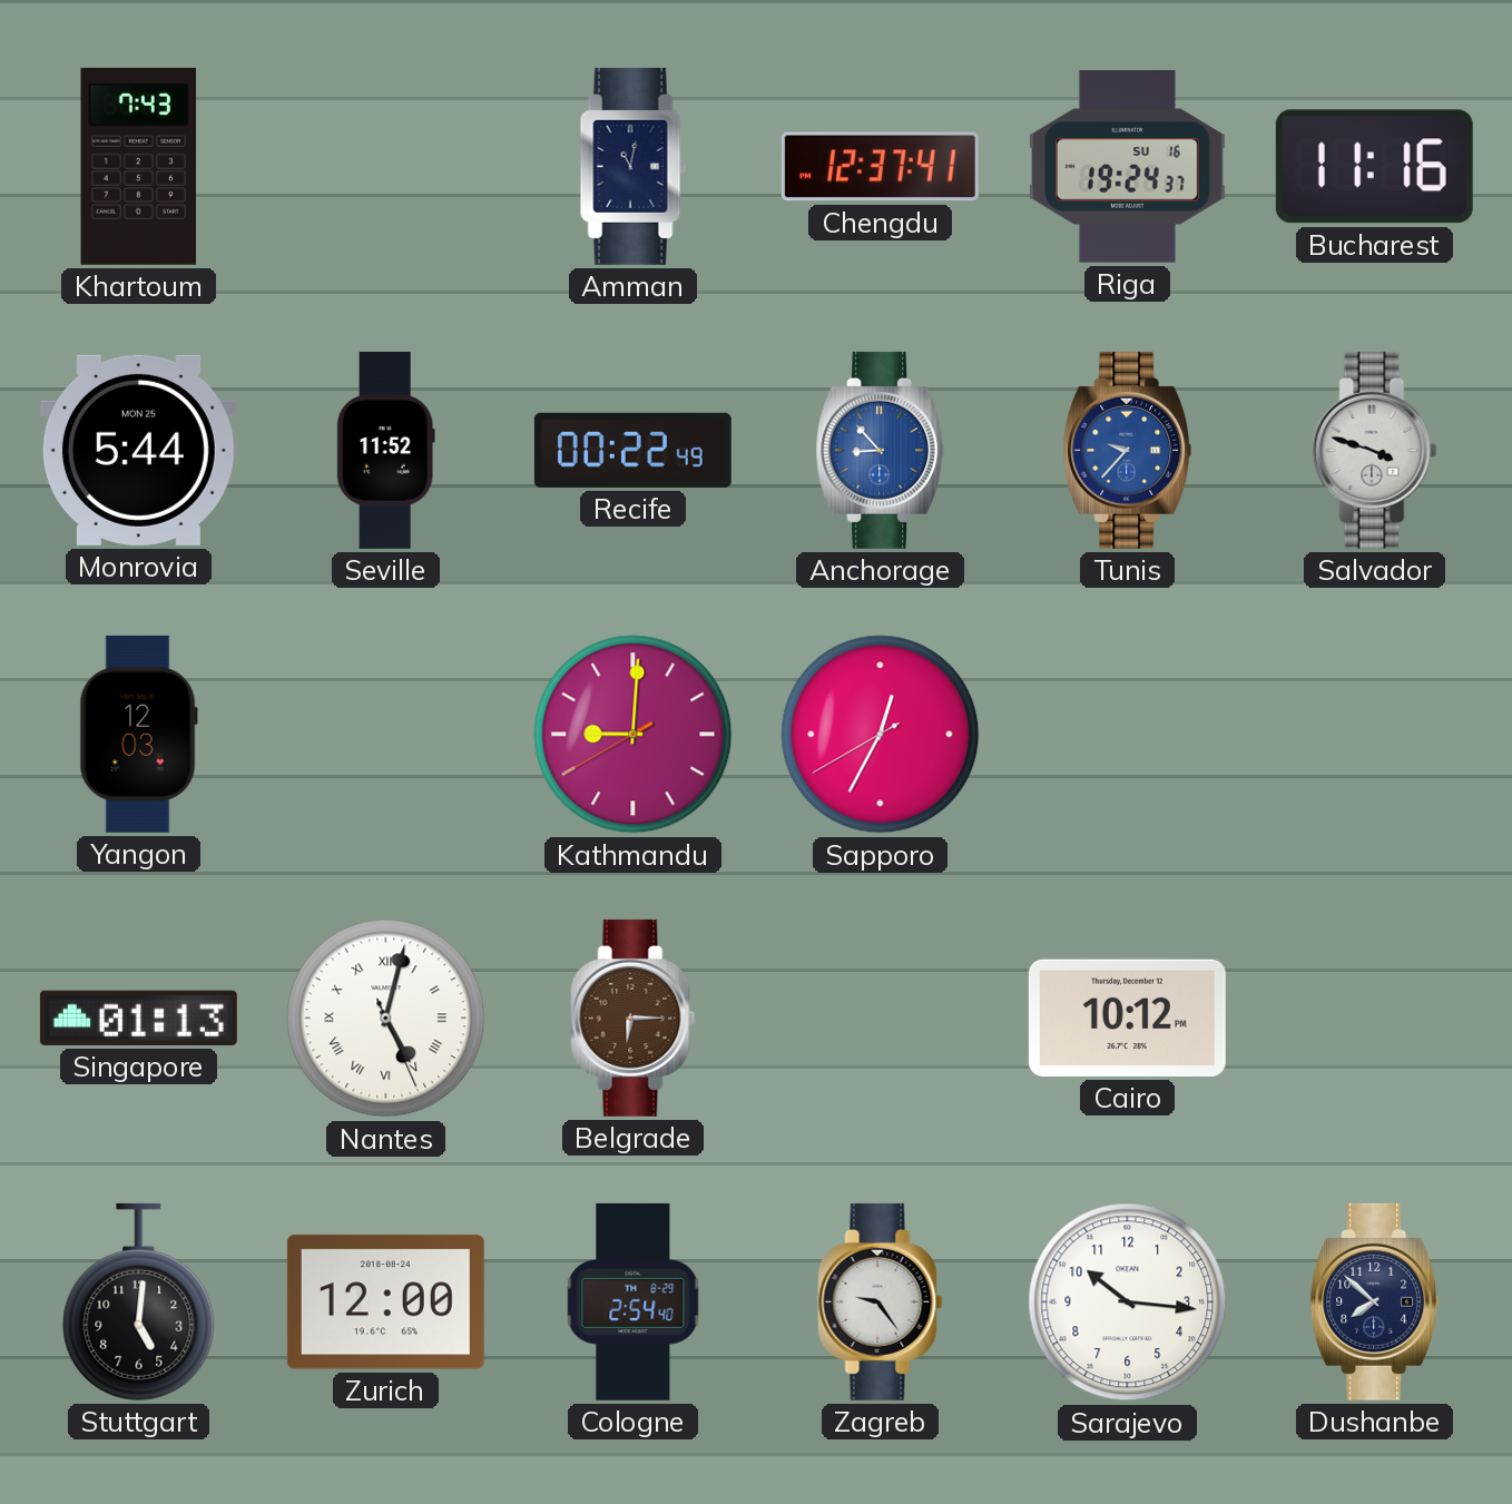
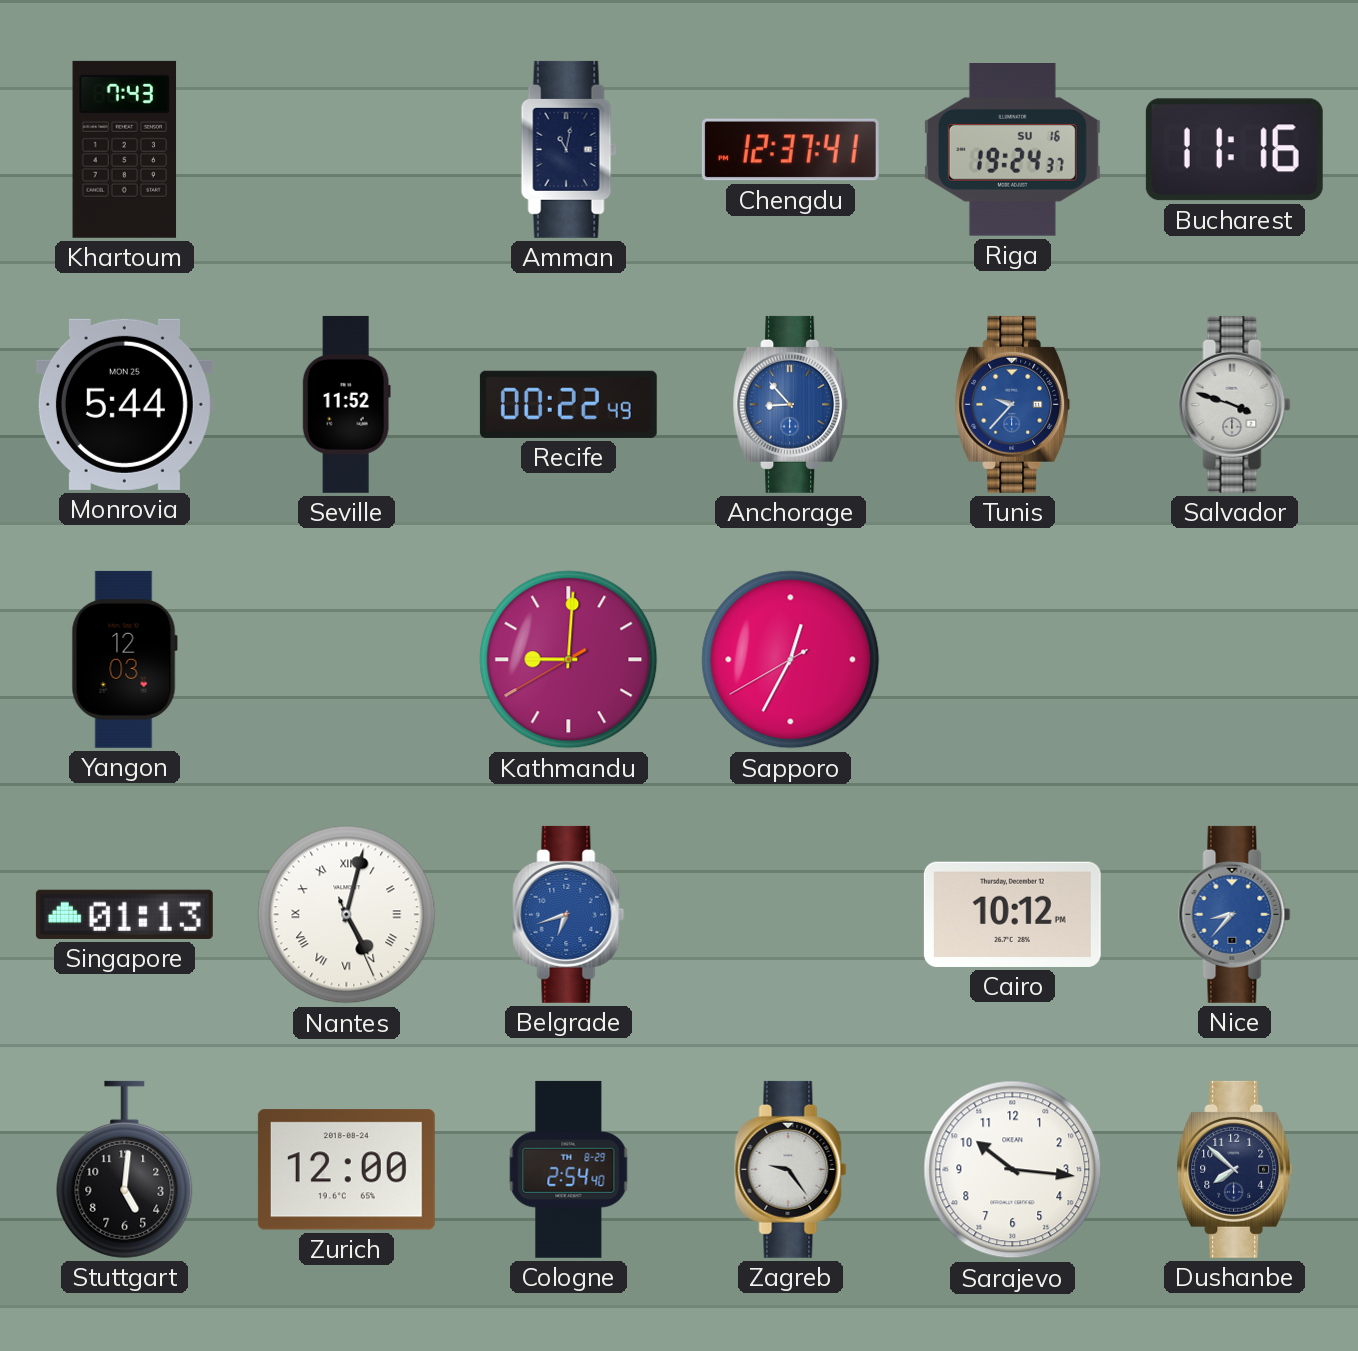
Belgrade: 6:15 -> 6:42 (569, 914)
Belgrade dial: brown -> blue (569, 914)
Nice: none -> 8:37 (1235, 914)
